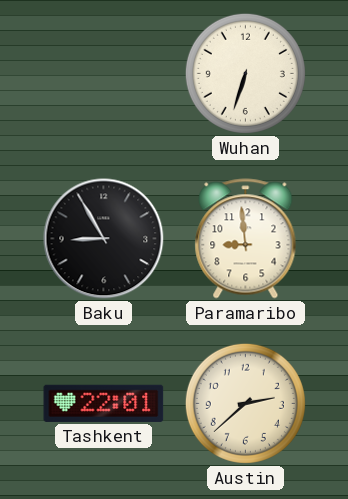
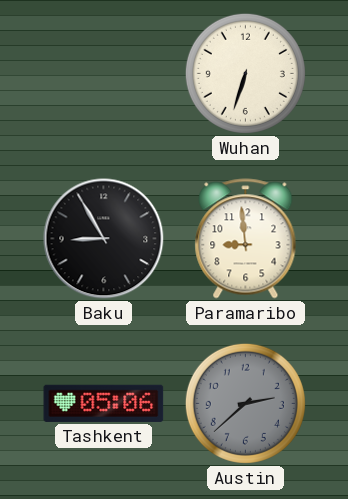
Tashkent: 22:01 -> 05:06 (104, 403)
Austin dial: cream -> grey (245, 403)
